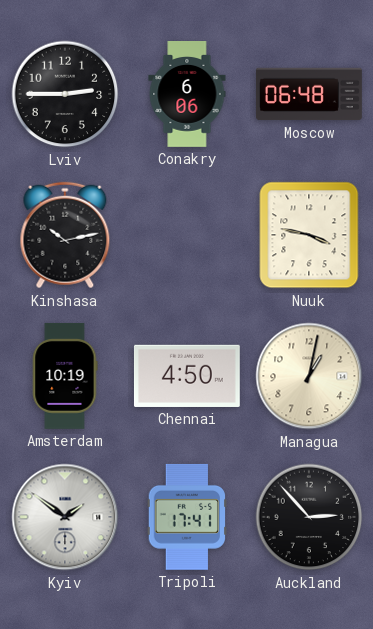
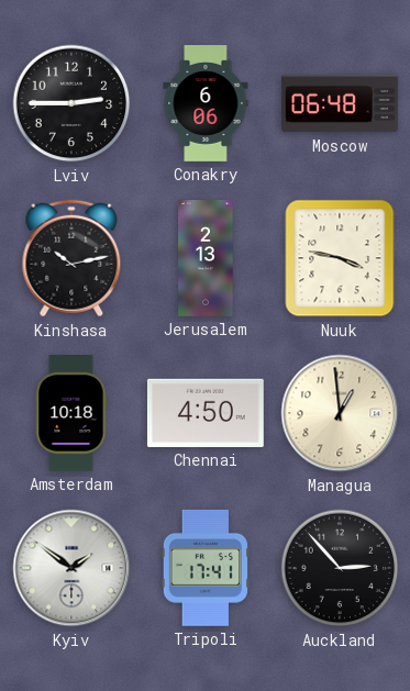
Jerusalem: none -> 2:13 (206, 259)
Amsterdam: 10:19 -> 10:18 (71, 413)
Managua: 1:02 -> 12:59 (340, 413)
